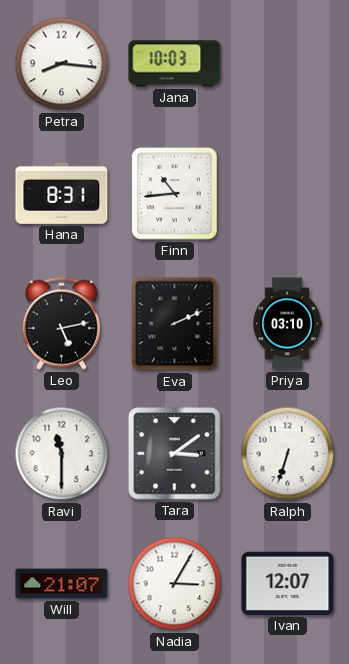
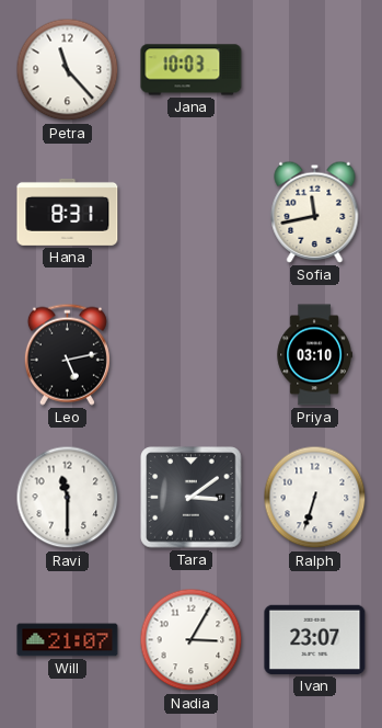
Petra: 8:16 -> 11:23 (68, 70)
Finn: 10:44 -> none (175, 194)
Sofia: none -> 11:43 (315, 212)
Eva: 2:11 -> none (175, 324)
Ivan: 12:07 -> 23:07 (315, 639)
